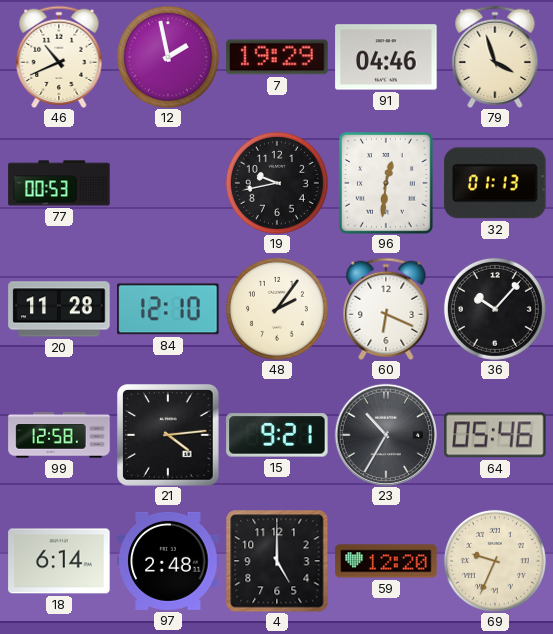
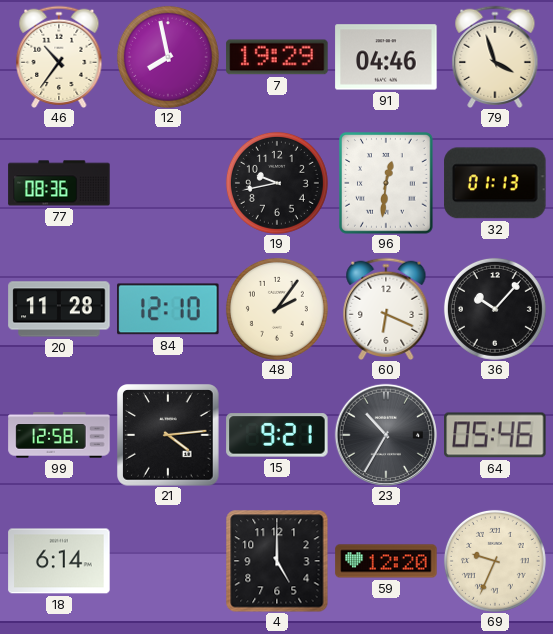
46: 10:41 -> 10:36 (59, 56)
12: 1:58 -> 7:58 (168, 57)
77: 00:53 -> 08:36 (59, 183)
97: 2:48 -> none (168, 561)
